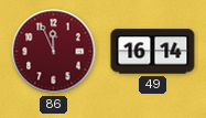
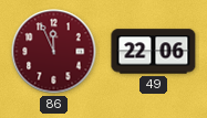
49: 16:14 -> 22:06 (154, 52)
